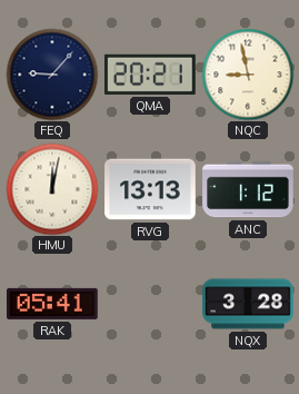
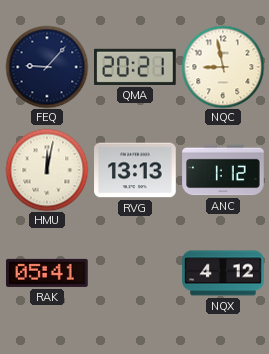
NQX: 3:28 -> 4:12 (223, 273)
